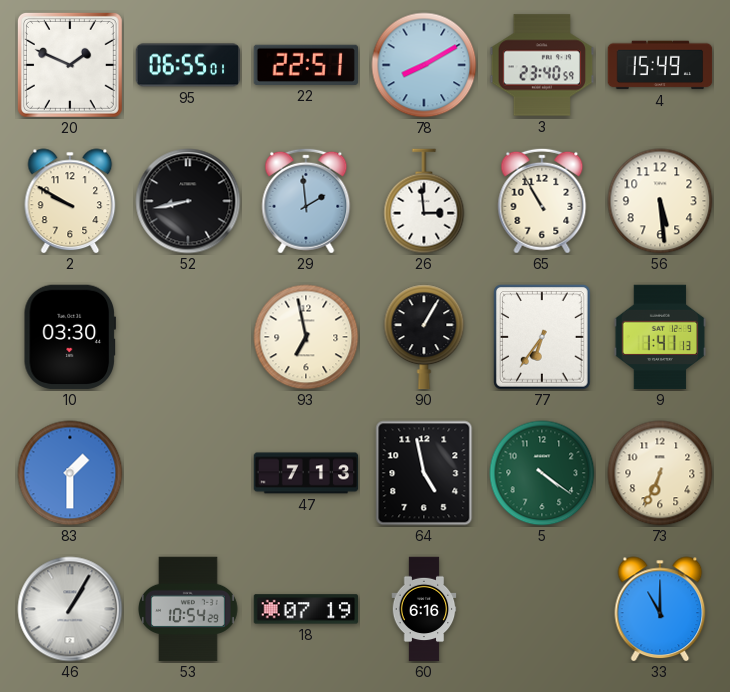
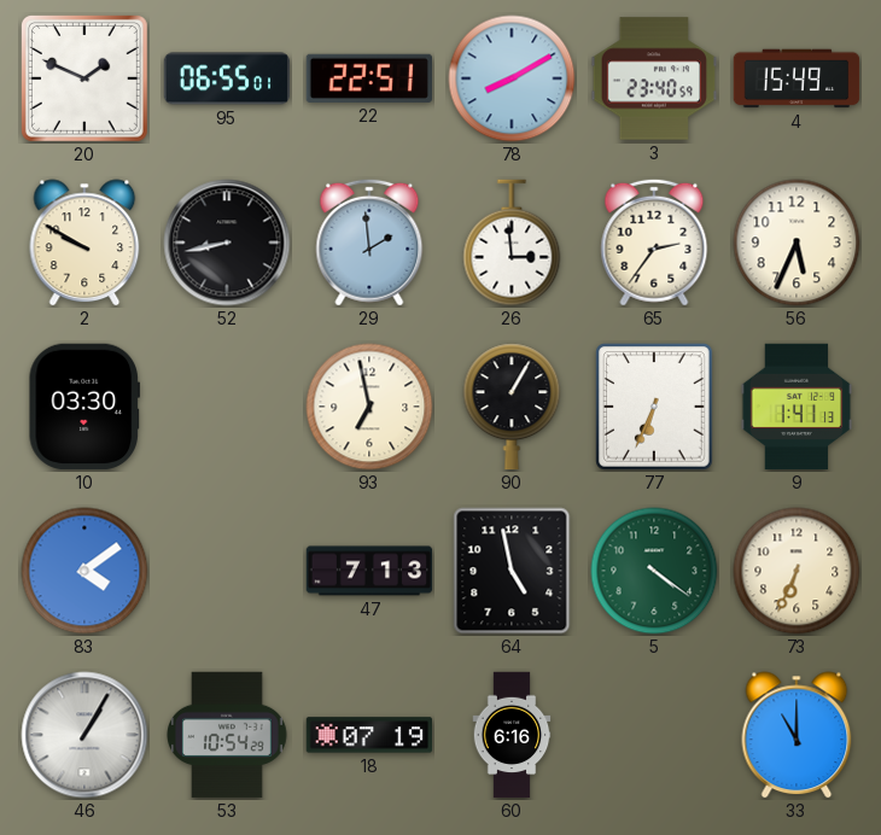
65: 10:55 -> 2:36 (654, 243)
56: 5:29 -> 5:34 (797, 243)
77: 6:36 -> 6:34 (654, 407)
83: 1:30 -> 4:09 (84, 571)
